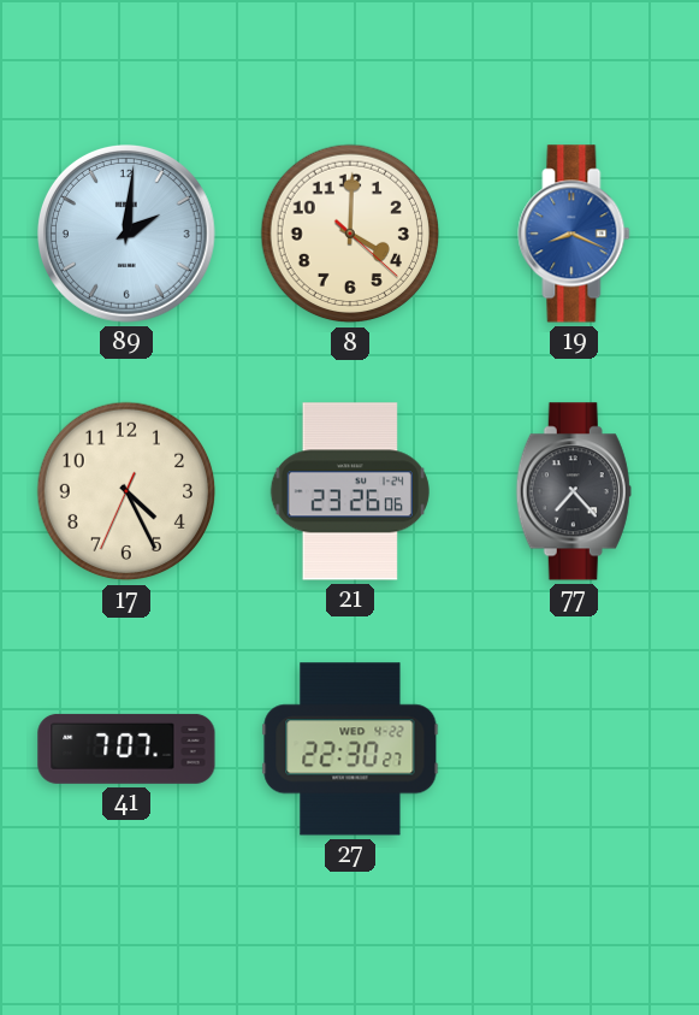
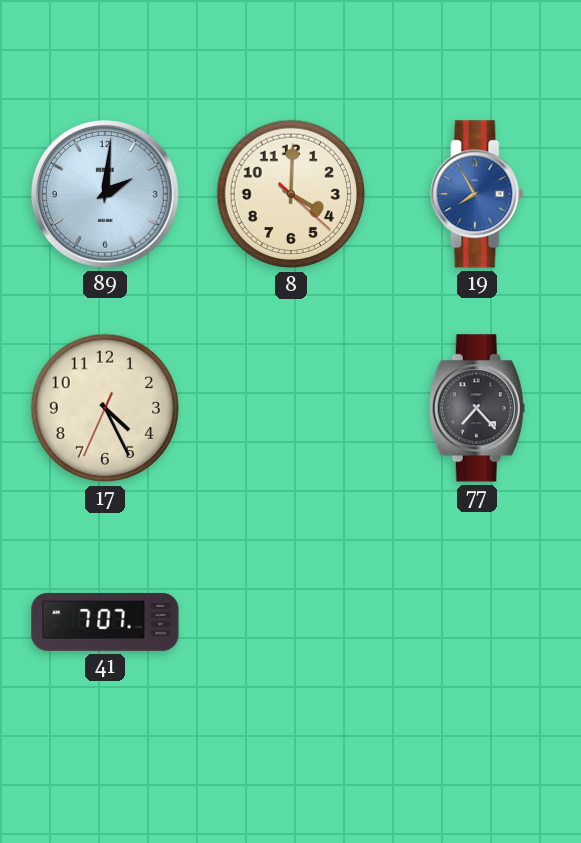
19: 8:19 -> 7:55 (477, 194)
21: 23:26 -> none (350, 491)
27: 22:30 -> none (350, 749)
